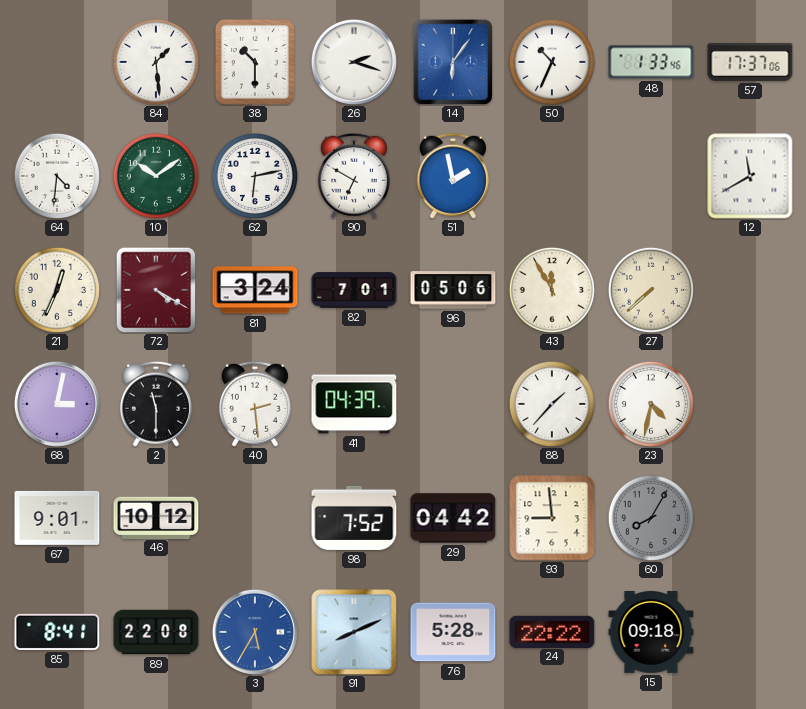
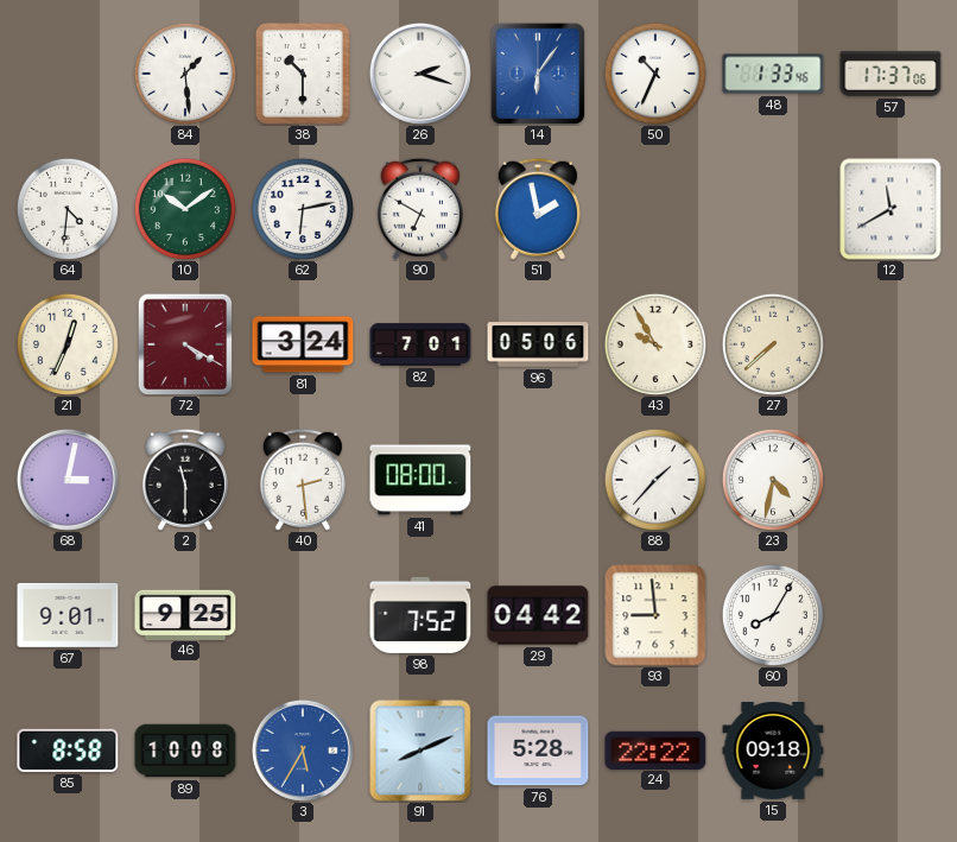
43: 11:55 -> 9:55 (655, 344)
41: 04:39 -> 08:00 (420, 480)
46: 10:12 -> 9:25 (185, 614)
60 dial: grey -> white (773, 615)
85: 8:41 -> 8:58 (68, 751)
89: 22:08 -> 10:08 (185, 751)
